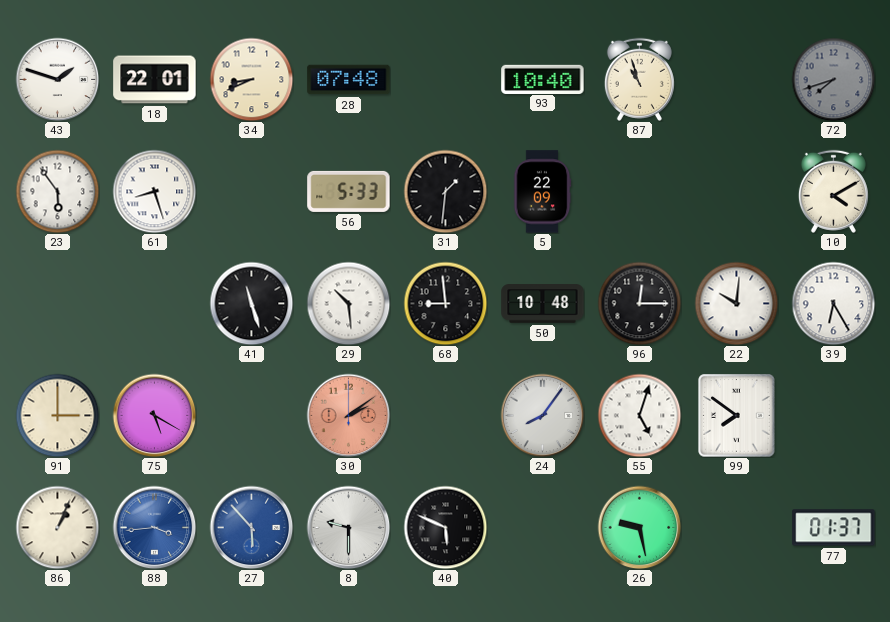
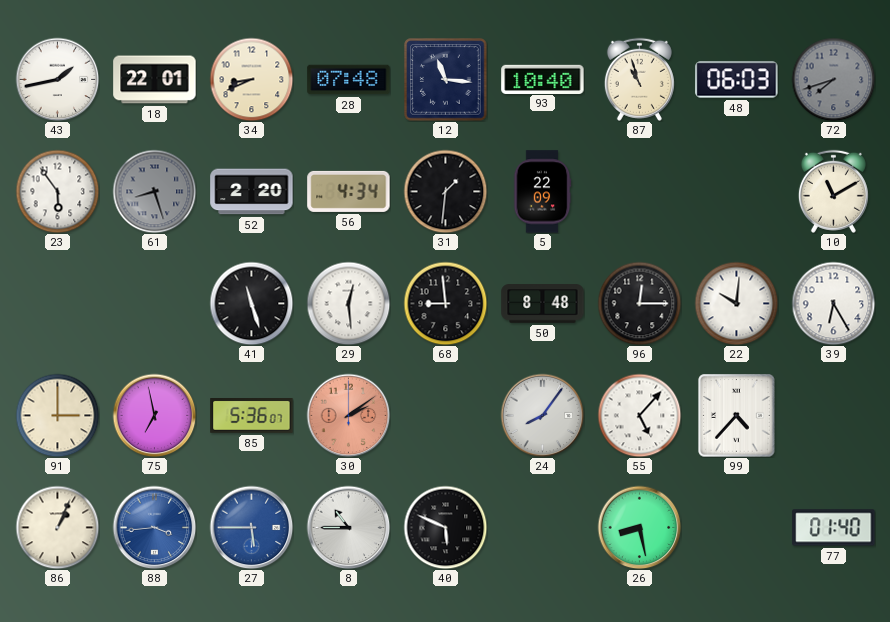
43: 1:48 -> 1:43 (57, 79)
12: none -> 11:16 (446, 80)
48: none -> 06:03 (737, 80)
61 dial: white -> grey (154, 191)
52: none -> 2:20 (252, 192)
56: 5:33 -> 4:34 (349, 191)
10: 4:10 -> 11:10 (833, 191)
29: 10:29 -> 12:29 (348, 303)
50: 10:48 -> 8:48 (543, 304)
75: 5:20 -> 6:58 (154, 415)
85: none -> 5:36 (252, 416)
55: 5:03 -> 5:07 (639, 415)
99: 7:51 -> 4:37 (737, 416)
27: 5:53 -> 5:45 (251, 527)
8: 9:30 -> 10:45 (348, 527)
26: 9:28 -> 8:28 (639, 527)
77: 01:37 -> 01:40 (834, 528)
